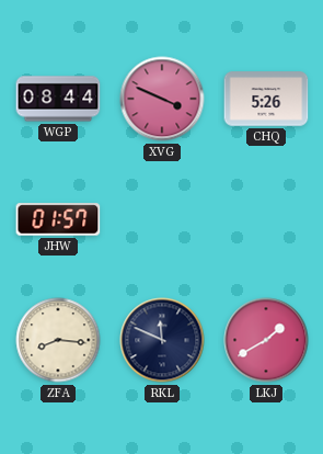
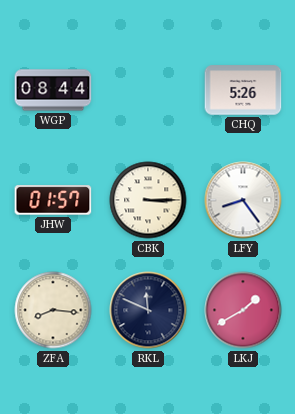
XVG: 3:49 -> none (162, 99)
CBK: none -> 3:15 (148, 200)
LFY: none -> 8:24 (243, 200)
